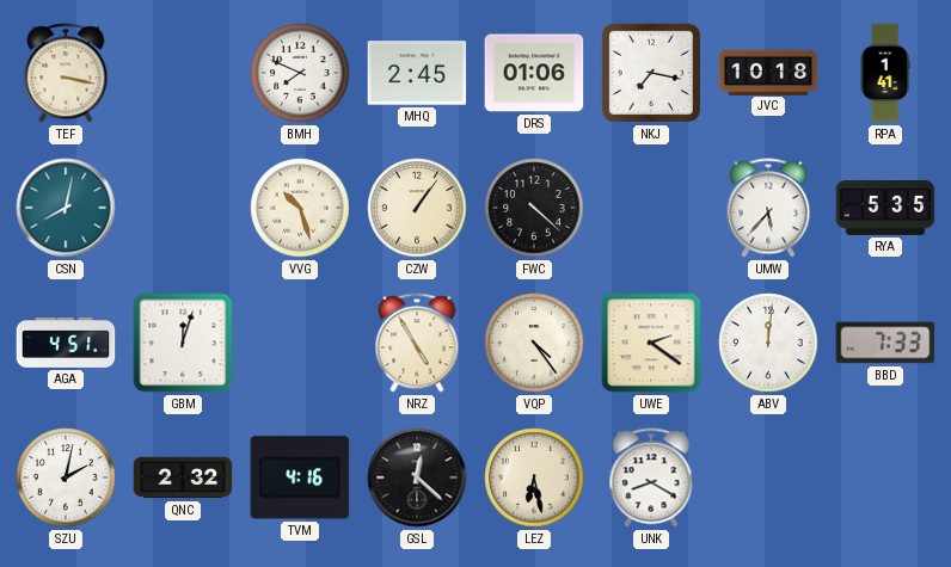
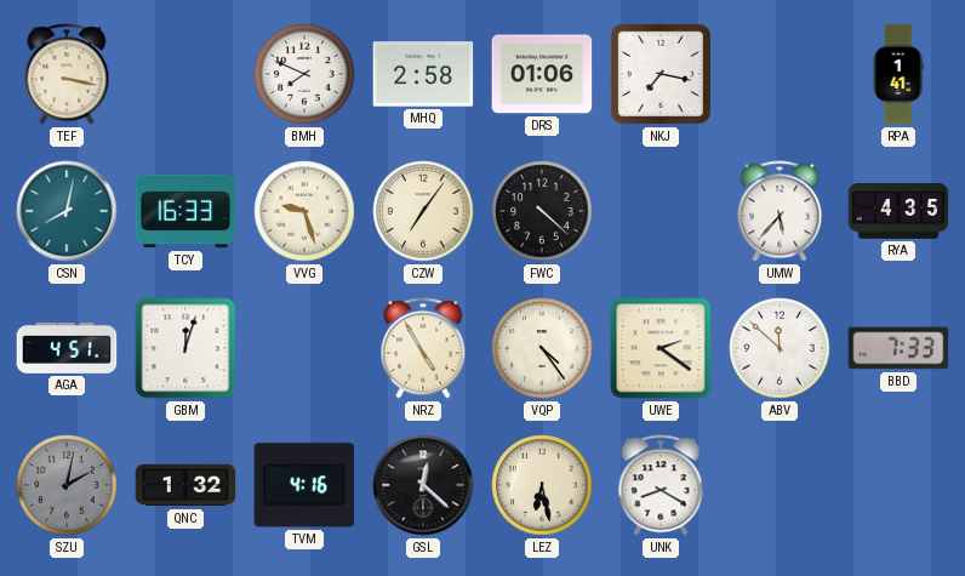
MHQ: 2:45 -> 2:58 (423, 74)
JVC: 10:18 -> none (768, 72)
TCY: none -> 16:33 (185, 211)
VVG: 10:27 -> 9:27 (304, 211)
CZW: 1:06 -> 7:06 (423, 211)
RYA: 5:35 -> 4:35 (898, 212)
ABV: 12:01 -> 11:52 (780, 348)
SZU dial: white -> grey (67, 485)
QNC: 2:32 -> 1:32 (185, 485)
